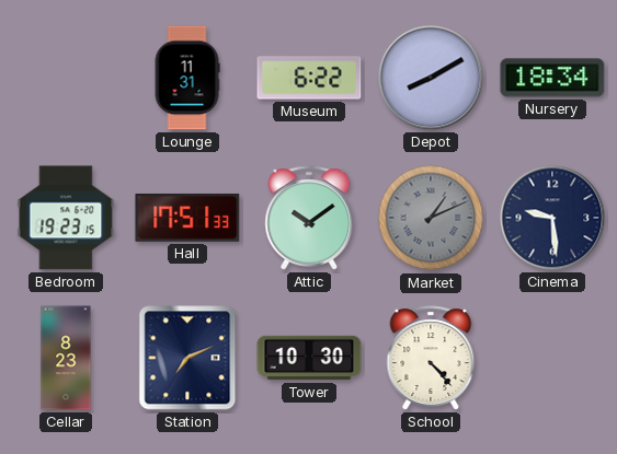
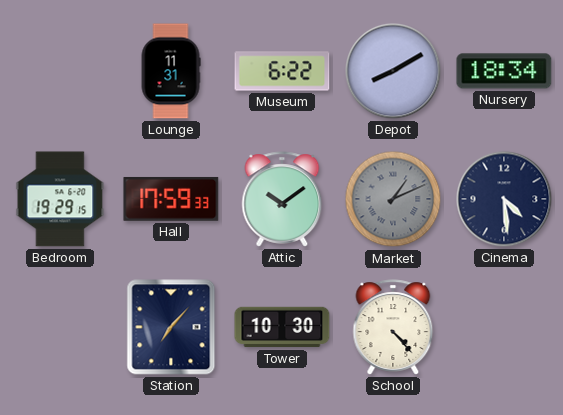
Bedroom: 19:23 -> 19:29 (60, 199)
Hall: 17:51 -> 17:59 (171, 199)
Cinema: 9:29 -> 4:29 (504, 199)
Cellar: 8:23 -> none (66, 358)
Station: 7:11 -> 7:07 (171, 327)
